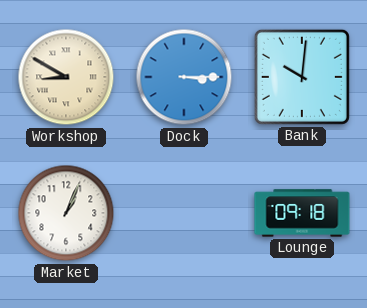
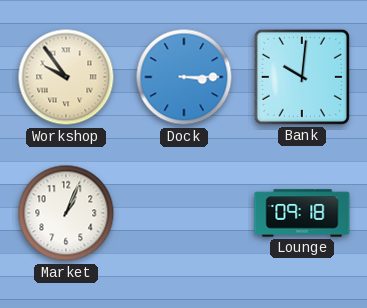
Workshop: 8:50 -> 9:54 (66, 77)
